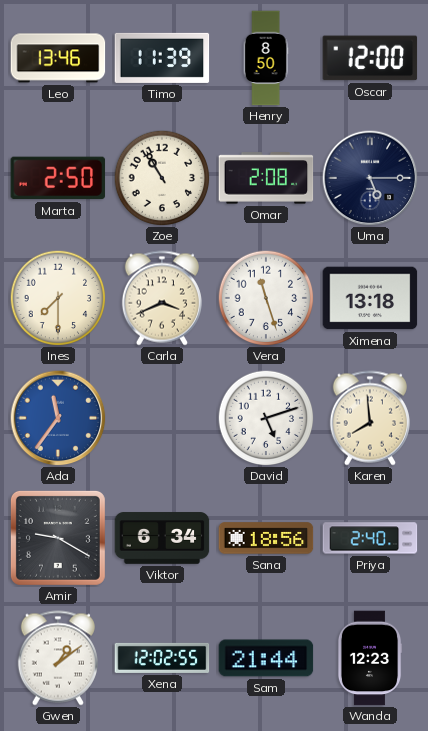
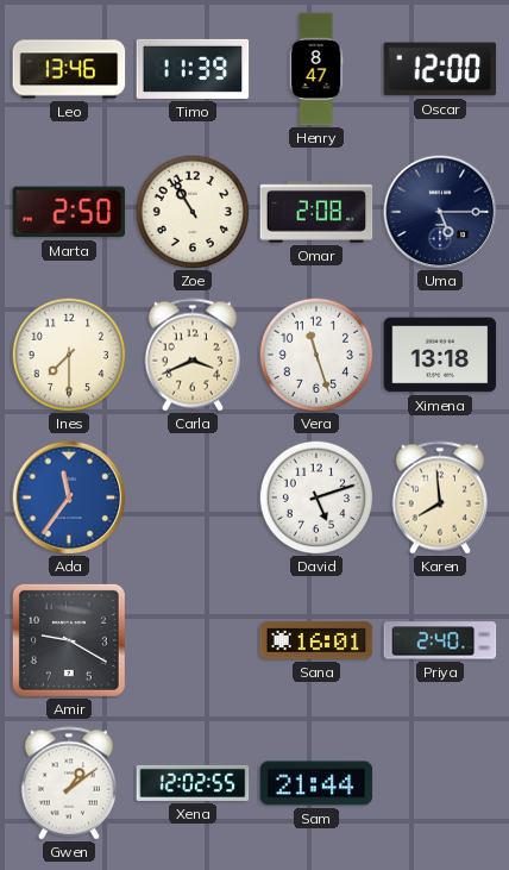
Henry: 8:50 -> 8:47 (316, 69)
Viktor: 6:34 -> none (162, 538)
Sana: 18:56 -> 16:01 (316, 640)
Wanda: 12:23 -> none (370, 658)
